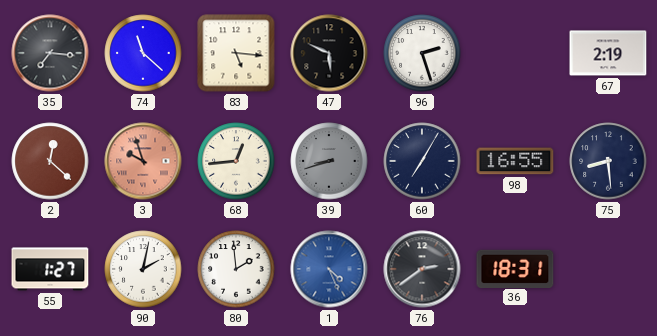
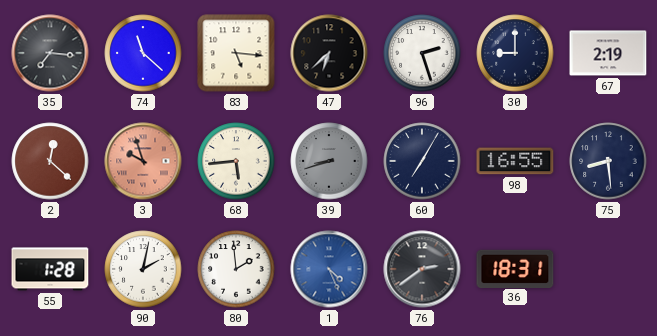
47: 5:49 -> 6:38 (329, 53)
30: none -> 9:00 (515, 53)
68: 12:44 -> 5:44 (236, 161)
55: 1:27 -> 1:28 (50, 269)
